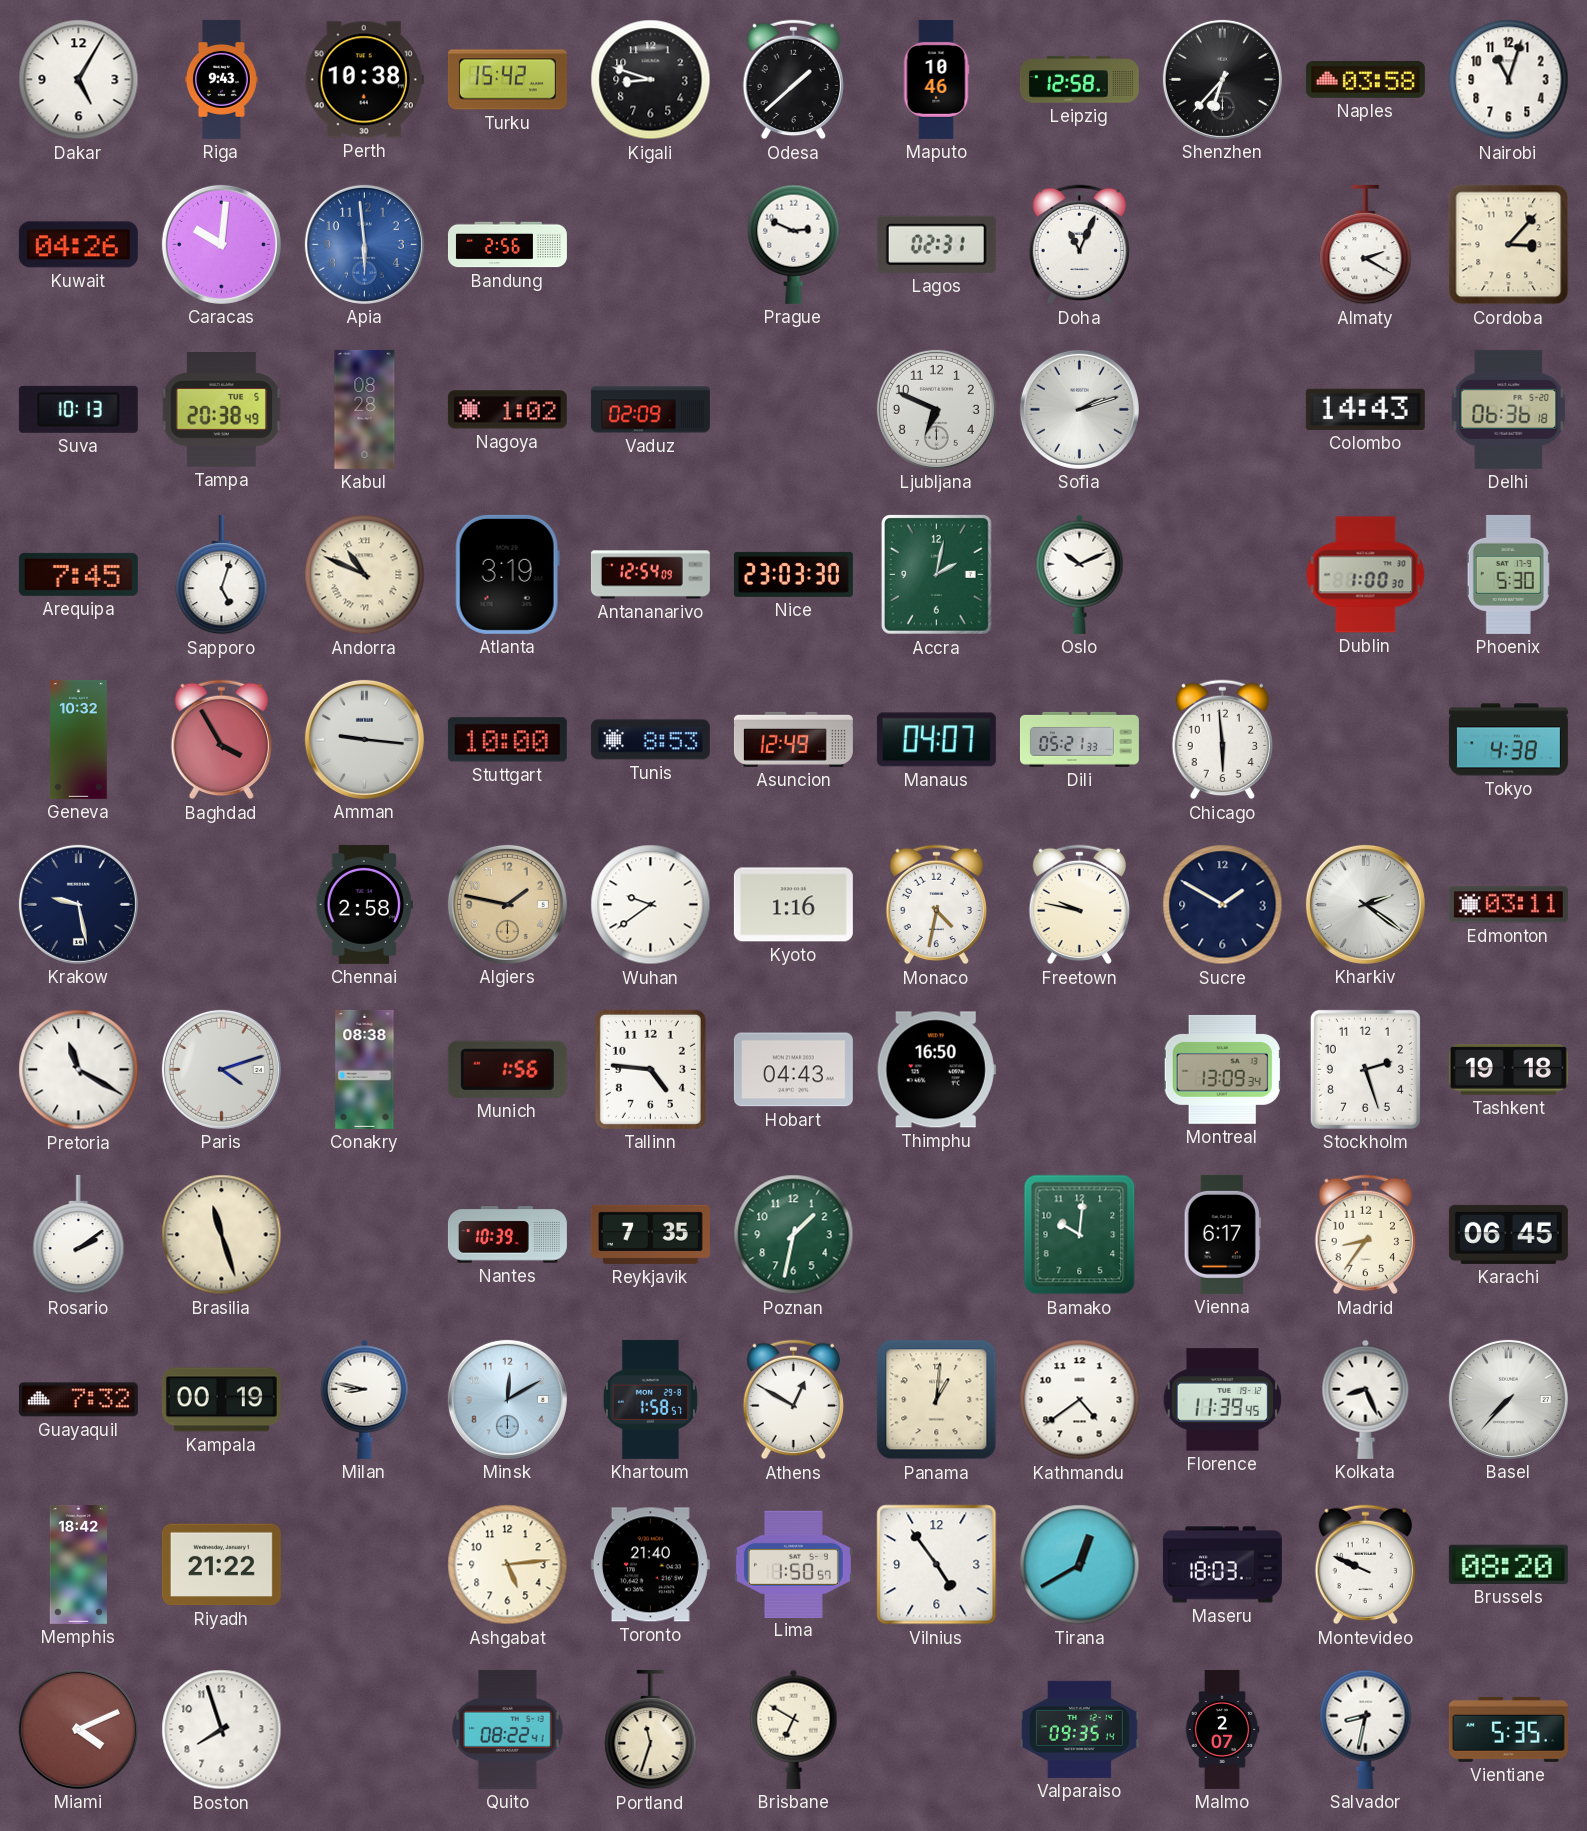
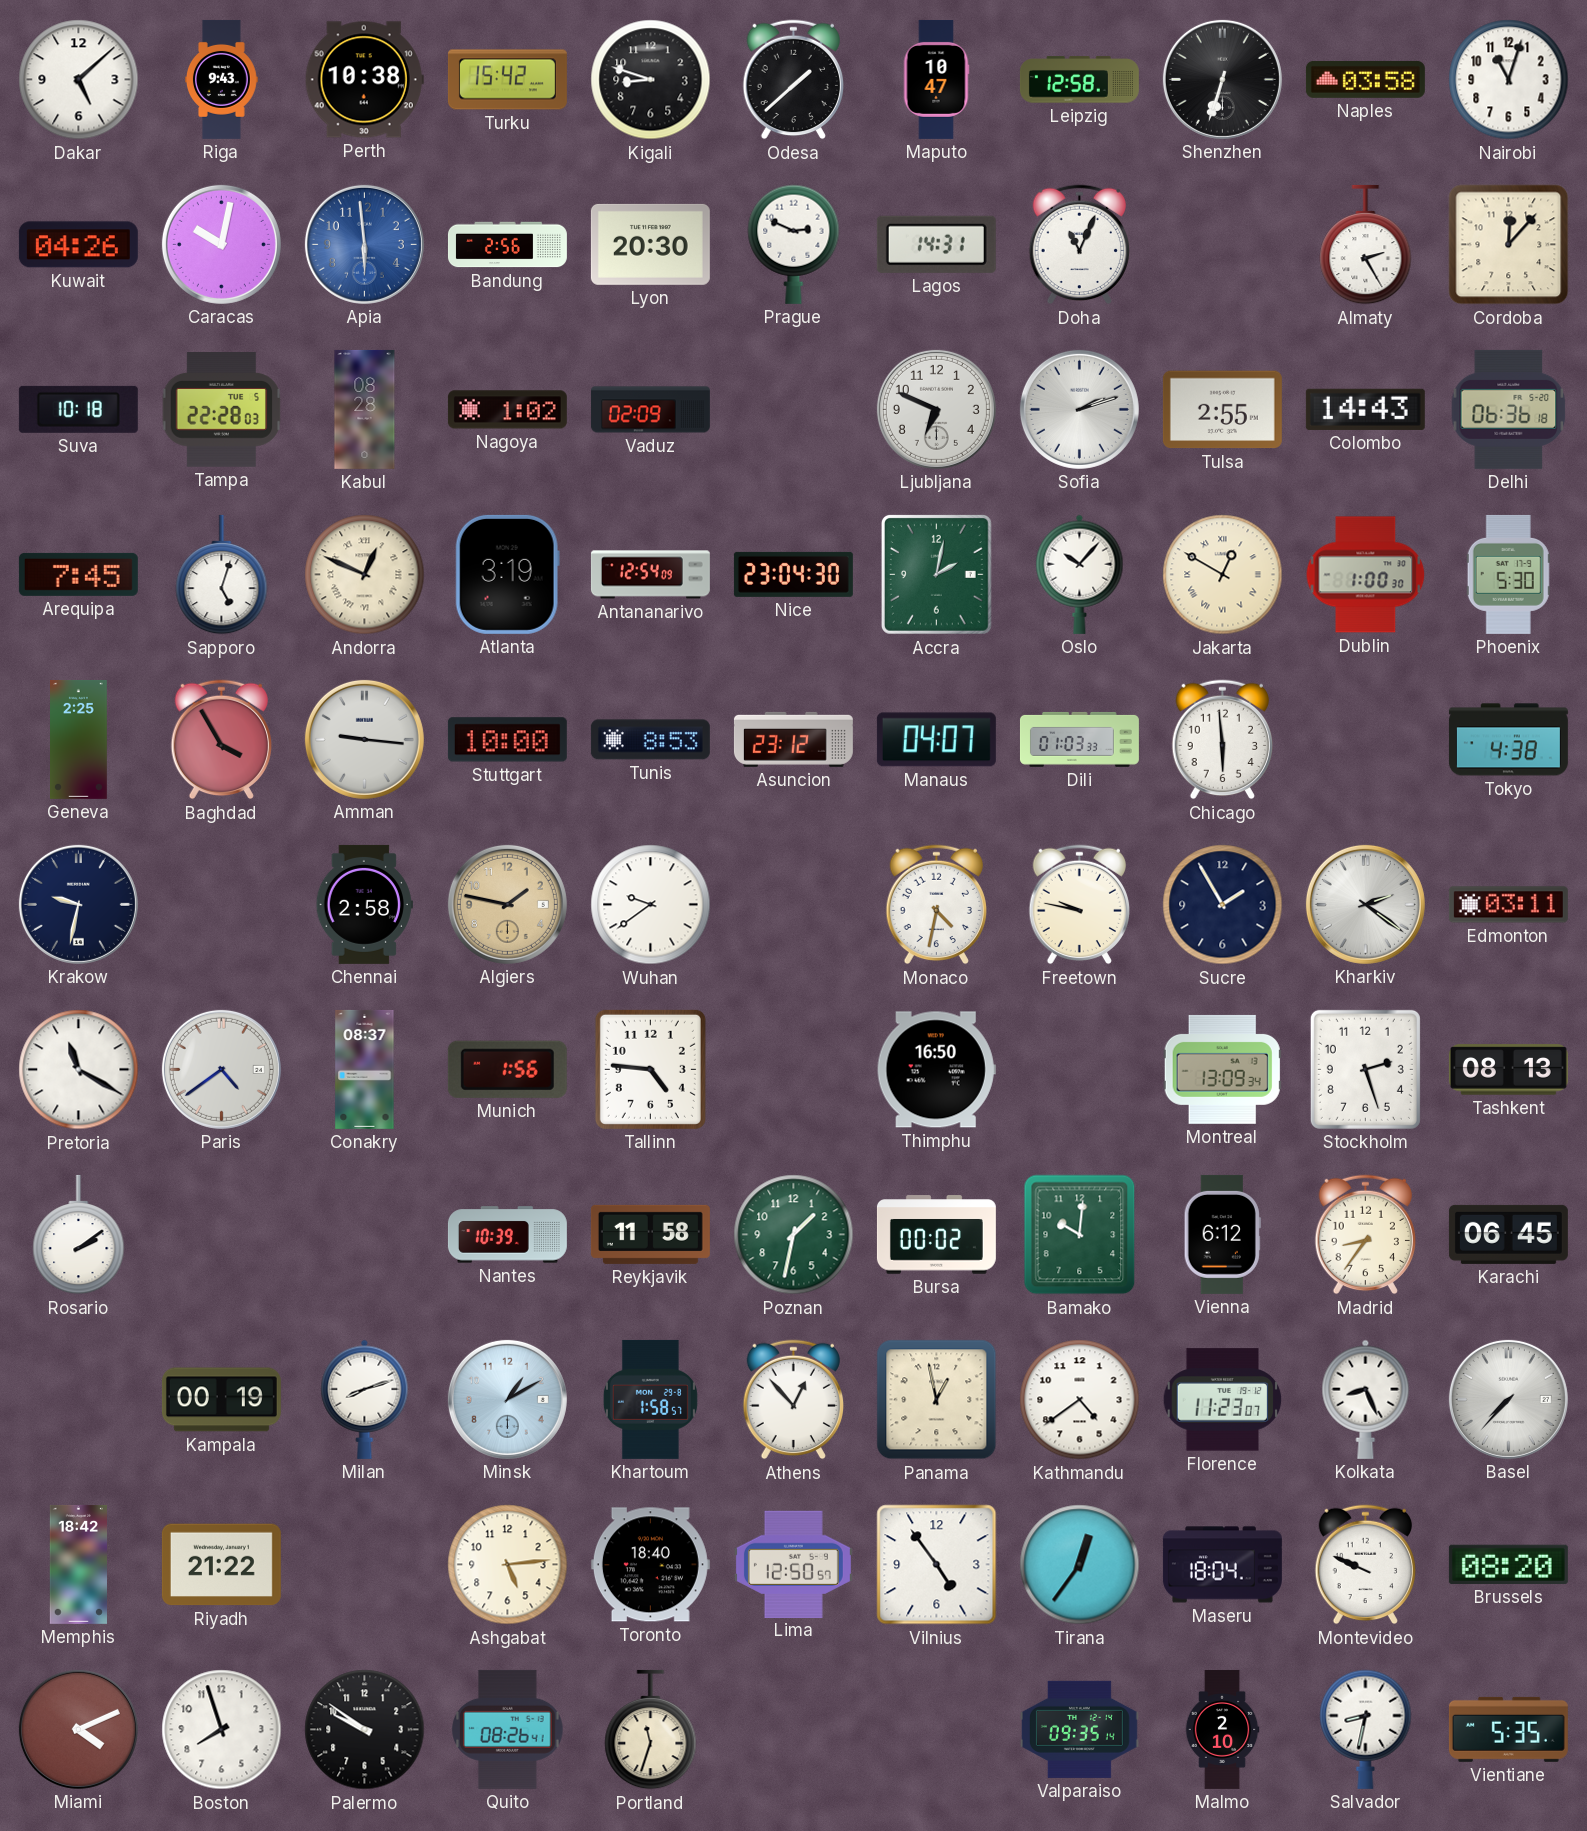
Dakar: 5:05 -> 5:08 (79, 80)
Maputo: 10:46 -> 10:47 (936, 79)
Shenzhen: 6:37 -> 6:33 (1222, 79)
Caracas: 10:01 -> 10:02 (221, 244)
Lyon: none -> 20:30 (650, 244)
Lagos: 02:31 -> 14:31 (936, 244)
Almaty: 2:20 -> 2:25 (1366, 245)
Cordoba: 3:07 -> 12:07 (1509, 245)
Suva: 10:13 -> 10:18 (78, 409)
Tampa: 20:38 -> 22:28 (222, 410)
Tulsa: none -> 2:55 (1222, 410)
Andorra: 10:49 -> 12:49 (365, 575)
Nice: 23:03 -> 23:04 (793, 574)
Oslo: 10:11 -> 10:07 (1080, 574)
Jakarta: none -> 12:50 (1223, 575)
Geneva: 10:32 -> 2:25 (79, 739)
Asuncion: 12:49 -> 23:12 (793, 739)
Dili: 05:21 -> 01:03 (1079, 739)
Krakow: 9:28 -> 9:32 (78, 904)
Kyoto: 1:16 -> none (793, 905)
Sucre: 1:50 -> 1:55 (1223, 905)
Paris: 4:12 -> 4:39 (221, 1069)
Conakry: 08:38 -> 08:37 (365, 1069)
Hobart: 04:43 -> none (793, 1070)
Tashkent: 19:18 -> 08:13 (1508, 1070)
Brasilia: 11:27 -> none (222, 1235)
Reykjavik: 7:35 -> 11:58 (650, 1234)
Bursa: none -> 00:02 (936, 1235)
Vienna: 6:17 -> 6:12 (1222, 1234)
Guayaquil: 7:32 -> none (78, 1400)
Milan: 8:47 -> 8:12 (365, 1399)
Minsk: 12:10 -> 1:10 (507, 1399)
Athens: 12:50 -> 12:53 (793, 1400)
Panama: 1:01 -> 12:58 (937, 1400)
Florence: 11:39 -> 11:23 (1223, 1400)
Toronto: 21:40 -> 18:40 (650, 1565)
Lima: 1:50 -> 12:50 (793, 1564)
Tirana: 12:40 -> 12:36 (1080, 1565)
Maseru: 18:03 -> 18:04 (1222, 1565)
Palermo: none -> 9:51 (365, 1730)
Quito: 08:22 -> 08:26 (508, 1729)
Brisbane: 6:50 -> none (794, 1729)
Malmo: 2:07 -> 2:10 (1222, 1729)
